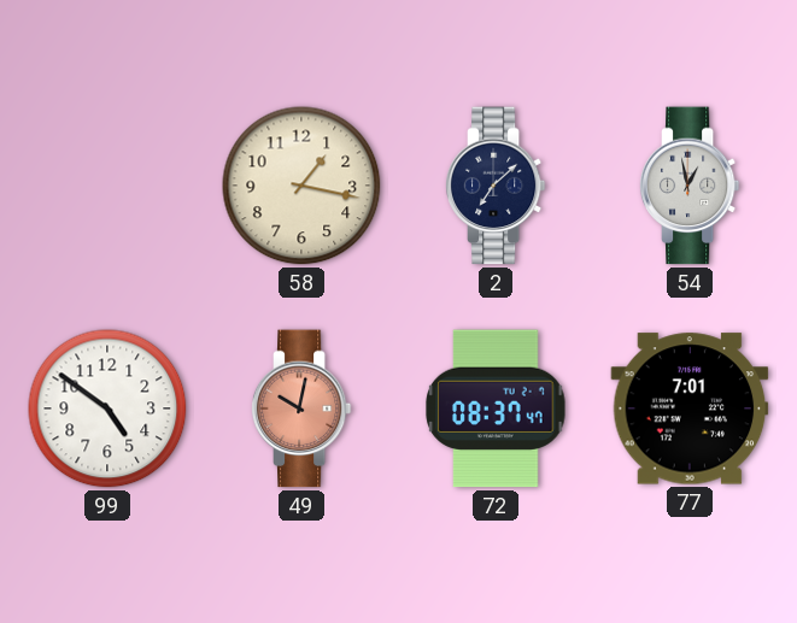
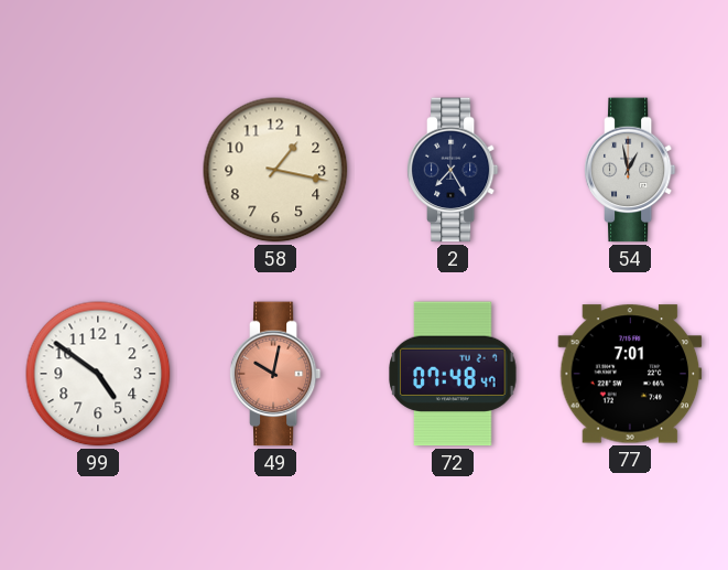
2: 7:08 -> 7:25 (453, 170)
72: 08:37 -> 07:48 (453, 374)
